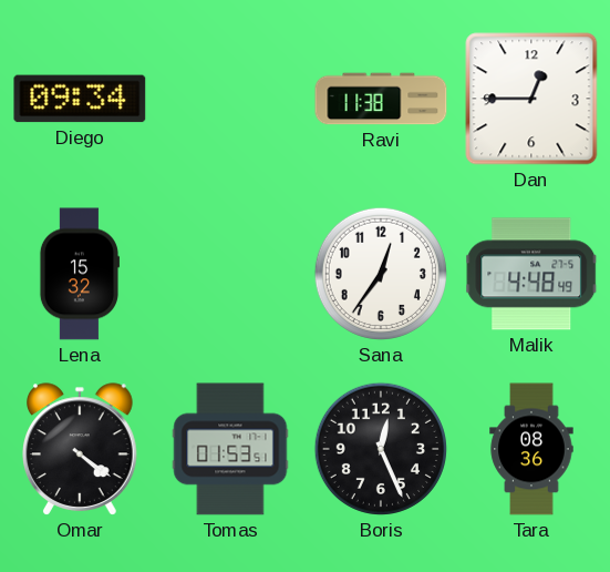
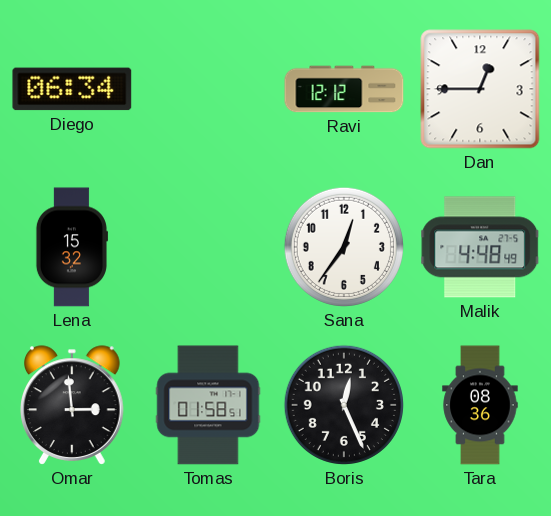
Diego: 09:34 -> 06:34 (72, 89)
Ravi: 11:38 -> 12:12 (344, 89)
Omar: 4:21 -> 2:59 (73, 405)
Tomas: 01:53 -> 01:58 (208, 405)
